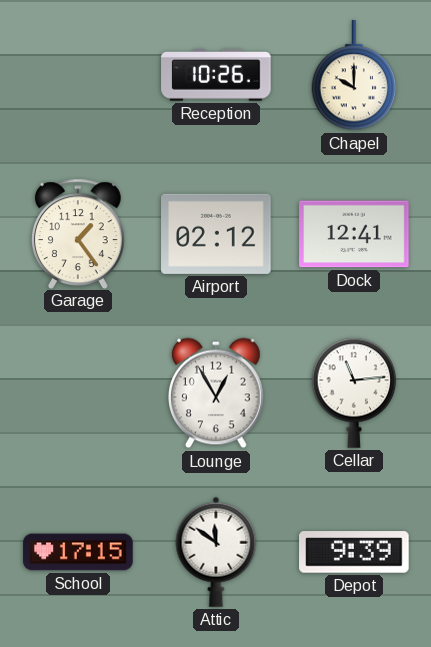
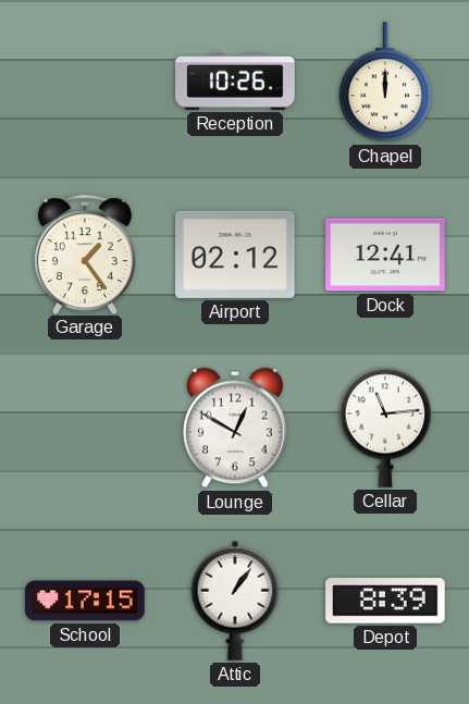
Chapel: 10:00 -> 12:00 (385, 83)
Lounge: 12:55 -> 12:50 (236, 428)
Attic: 11:51 -> 1:06 (235, 601)
Depot: 9:39 -> 8:39 (385, 601)
